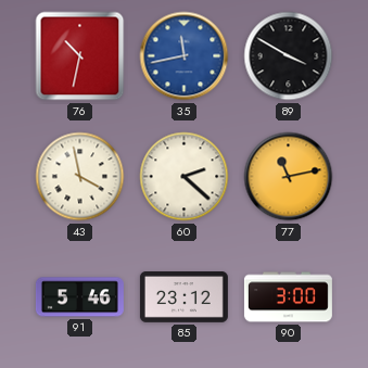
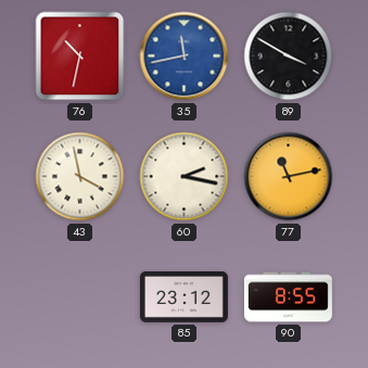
60: 2:22 -> 2:17 (185, 177)
91: 5:46 -> none (79, 297)
90: 3:00 -> 8:55 (288, 297)
